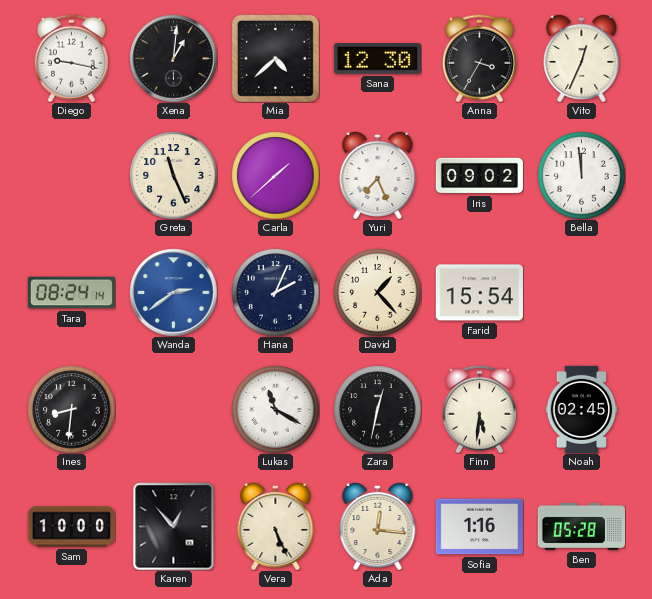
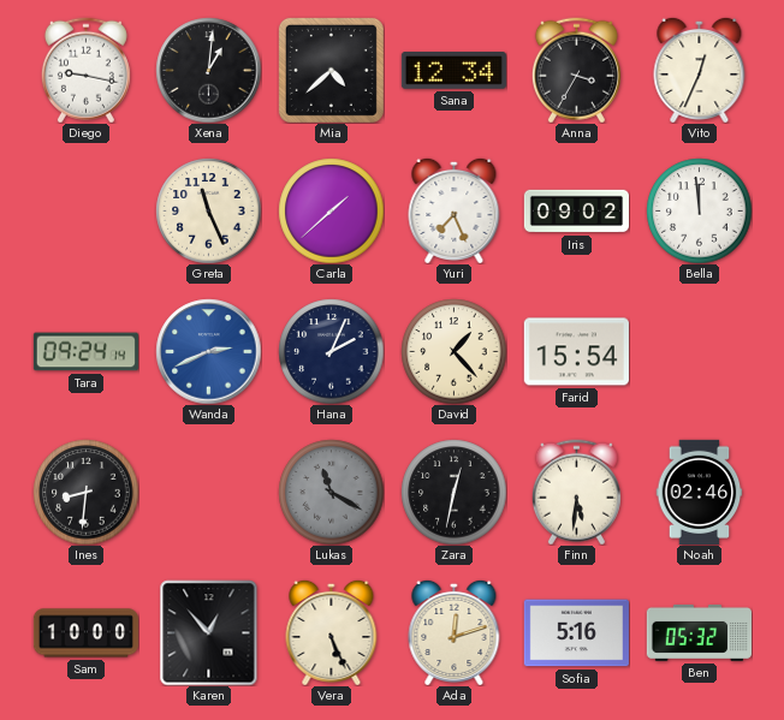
Sana: 12:30 -> 12:34 (453, 71)
Tara: 08:24 -> 09:24 (85, 352)
Wanda: 2:39 -> 2:41 (208, 351)
Lukas dial: white -> grey (331, 492)
Noah: 02:45 -> 02:46 (700, 492)
Ada: 12:16 -> 12:12 (455, 632)
Sofia: 1:16 -> 5:16 (576, 633)
Ben: 05:28 -> 05:32 (699, 632)
